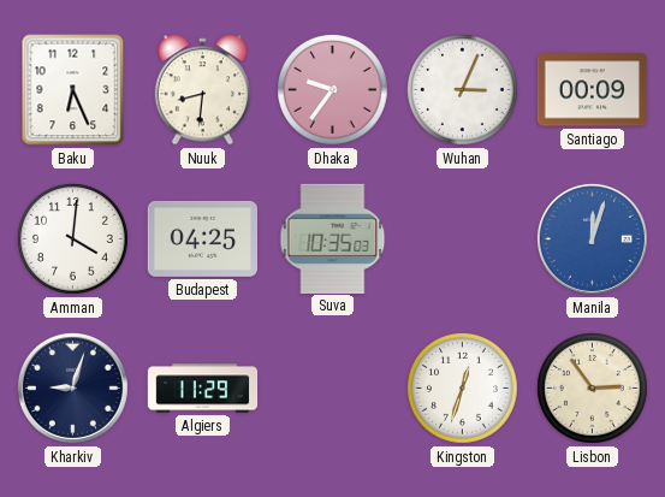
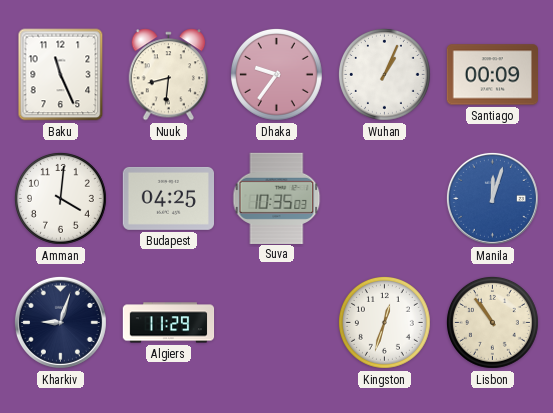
Baku: 6:26 -> 11:26 (61, 75)
Wuhan: 3:04 -> 1:04 (384, 74)
Lisbon: 2:54 -> 10:54 (492, 322)
